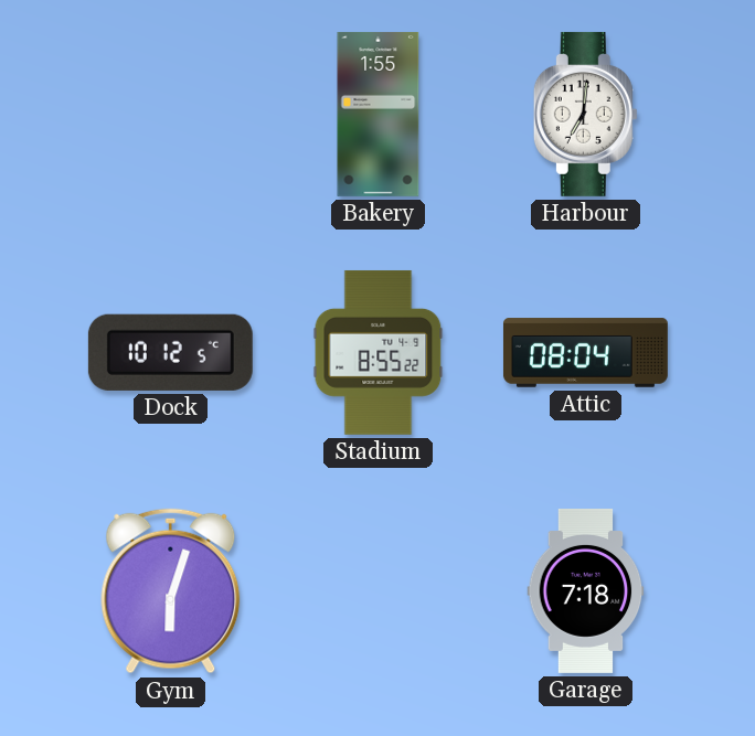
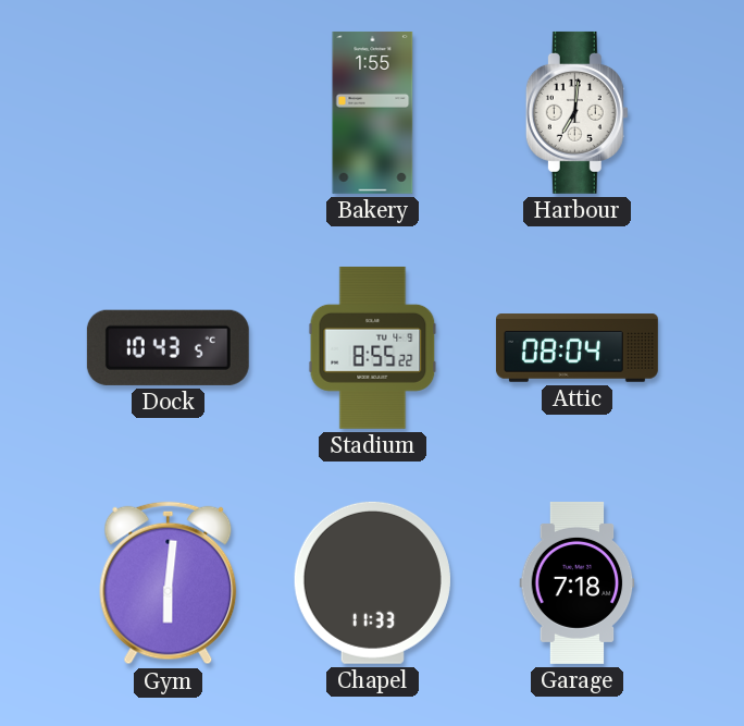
Dock: 10:12 -> 10:43 (168, 347)
Gym: 6:03 -> 6:01 (169, 583)
Chapel: none -> 11:33 (372, 582)
